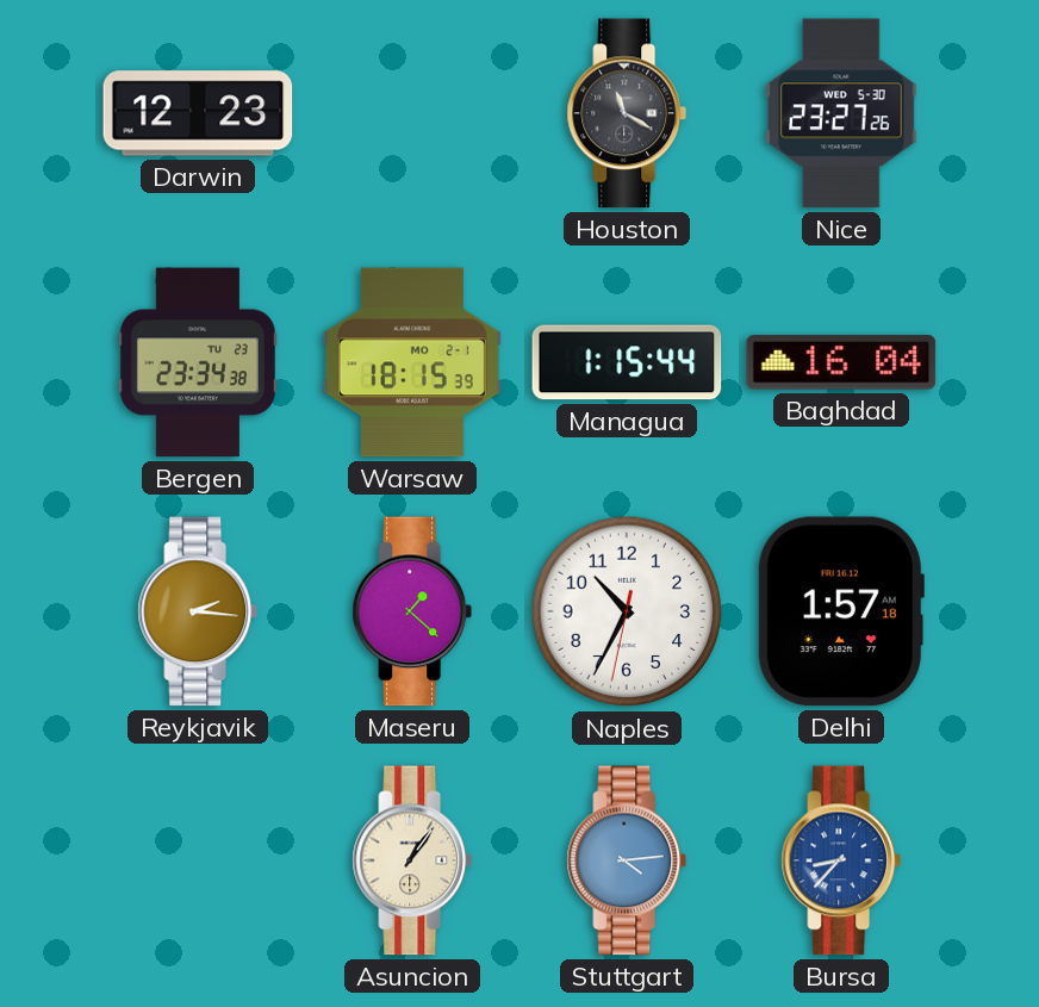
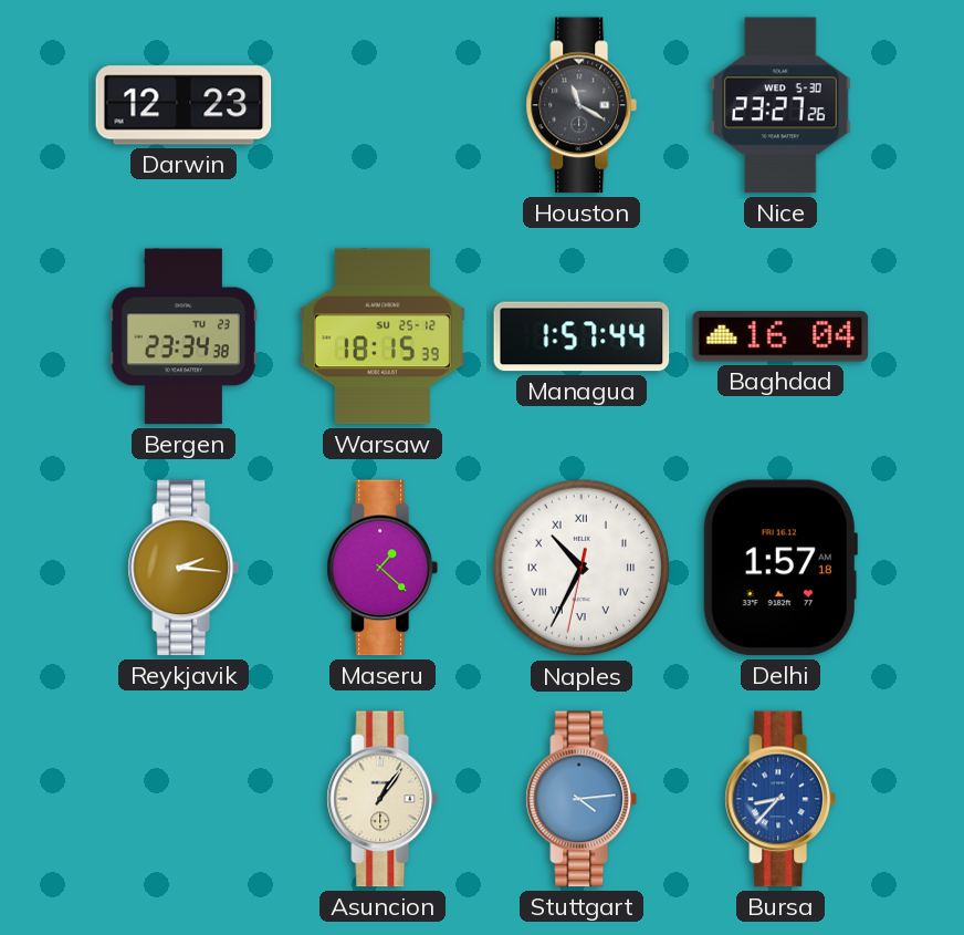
Warsaw date: MO 2-1 -> SU 25-12 (383, 336)
Managua: 1:15 -> 1:57 (581, 336)
Naples numerals: Arabic -> Roman (581, 568)
